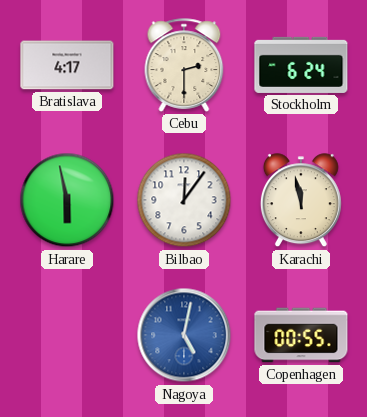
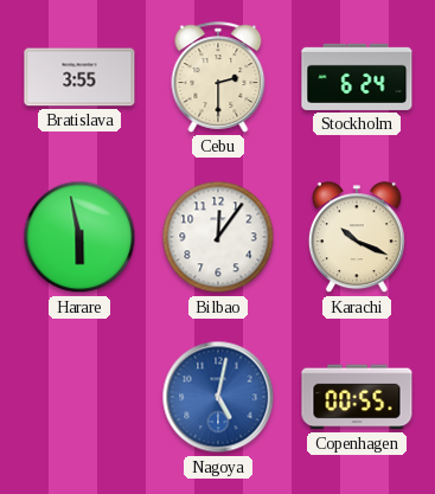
Bratislava: 4:17 -> 3:55 (79, 77)
Karachi: 11:58 -> 10:19 (357, 238)
